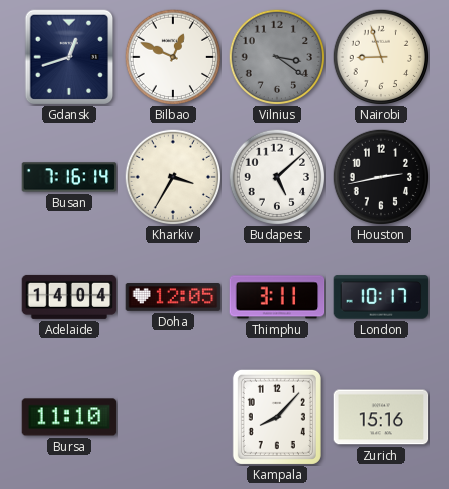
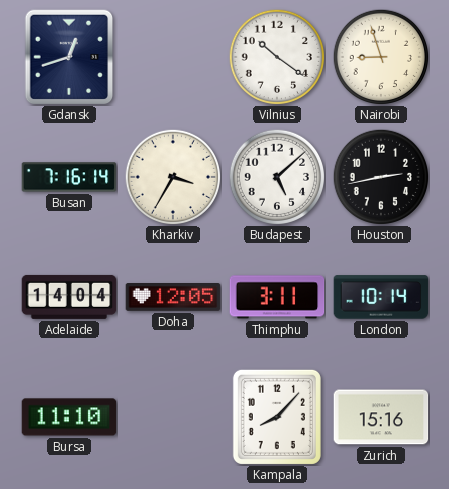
Bilbao: 12:49 -> none (172, 56)
Vilnius: 3:21 -> 10:21 (276, 56)
Vilnius dial: grey -> white (276, 56)
London: 10:17 -> 10:14 (381, 297)
